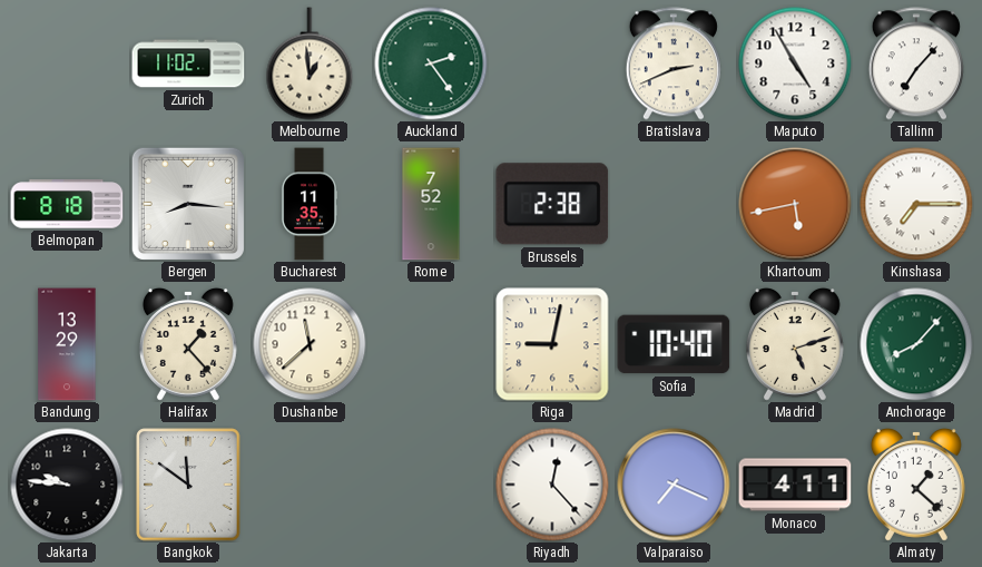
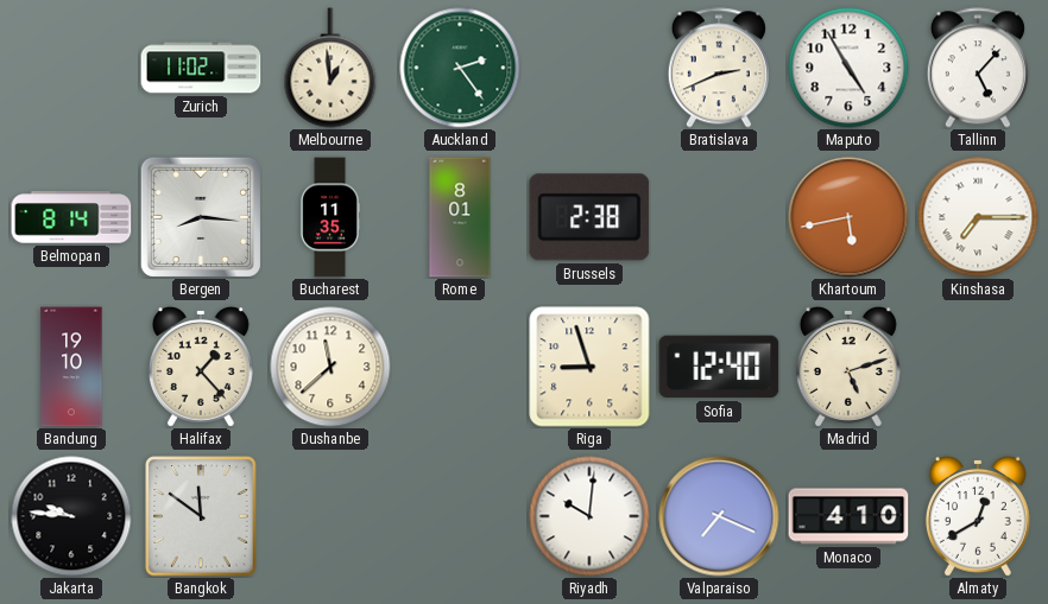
Tallinn: 7:07 -> 5:07 (978, 68)
Belmopan: 8:18 -> 8:14 (71, 217)
Rome: 7:52 -> 8:01 (460, 217)
Bandung: 13:29 -> 19:10 (71, 367)
Riga: 9:02 -> 8:57 (589, 367)
Sofia: 10:40 -> 12:40 (719, 367)
Anchorage: 8:07 -> none (916, 344)
Riyadh: 12:23 -> 10:01 (589, 516)
Monaco: 4:11 -> 4:10 (848, 516)
Almaty: 1:22 -> 12:40 (978, 516)
